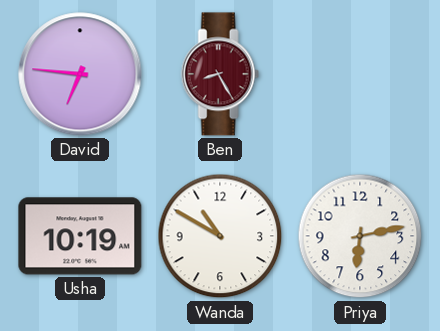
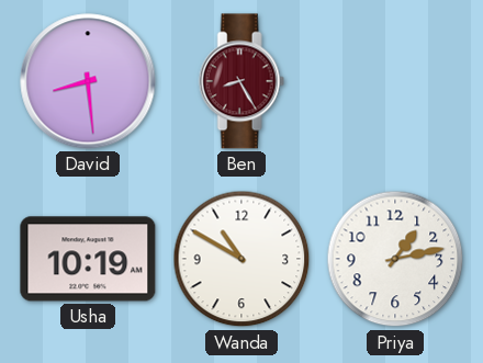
David: 6:46 -> 8:29 (88, 81)
Priya: 6:13 -> 1:13 (395, 259)
